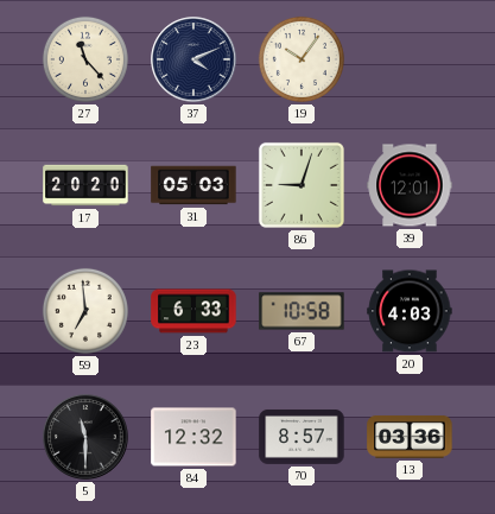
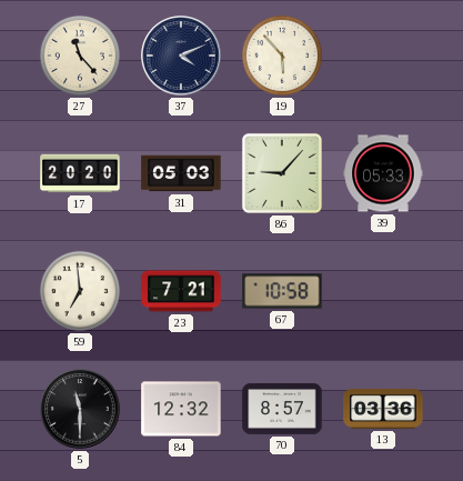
19: 10:06 -> 5:53 (282, 56)
86: 9:03 -> 9:07 (282, 173)
39: 12:01 -> 05:33 (383, 173)
23: 6:33 -> 7:21 (181, 291)
20: 4:03 -> none (410, 311)
